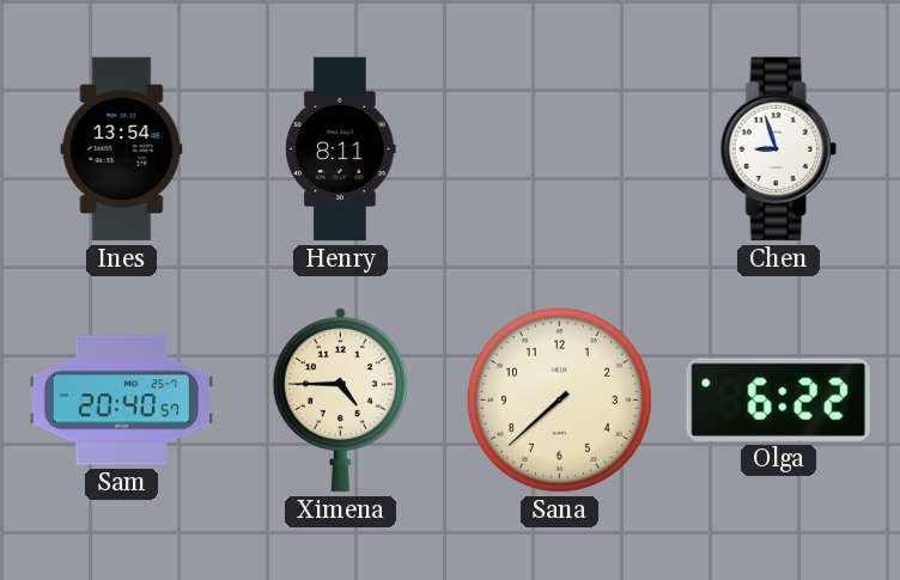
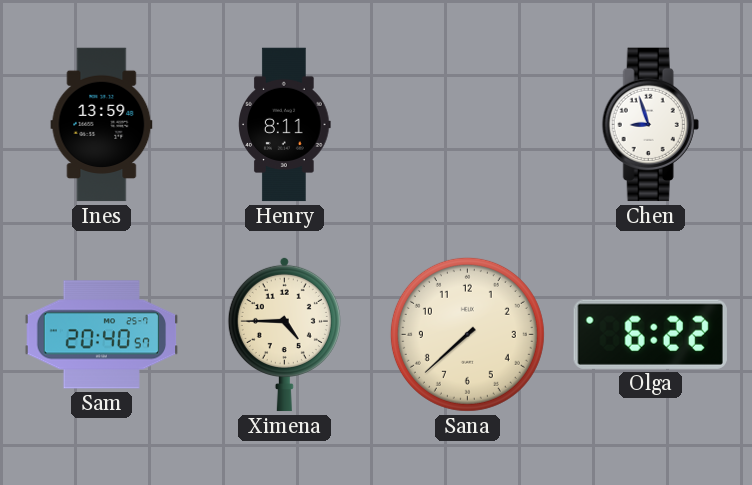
Ines: 13:54 -> 13:59 (102, 125)
